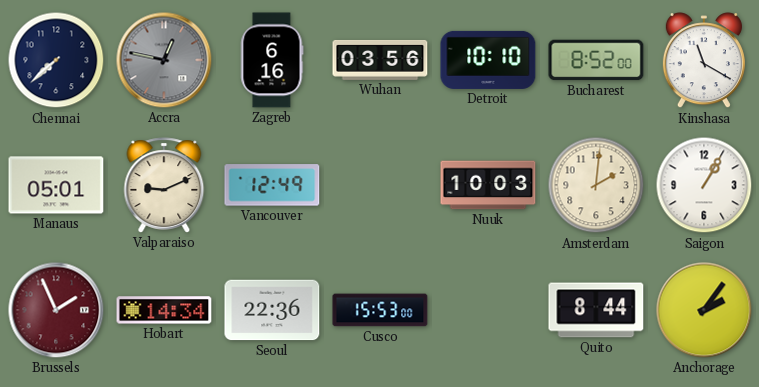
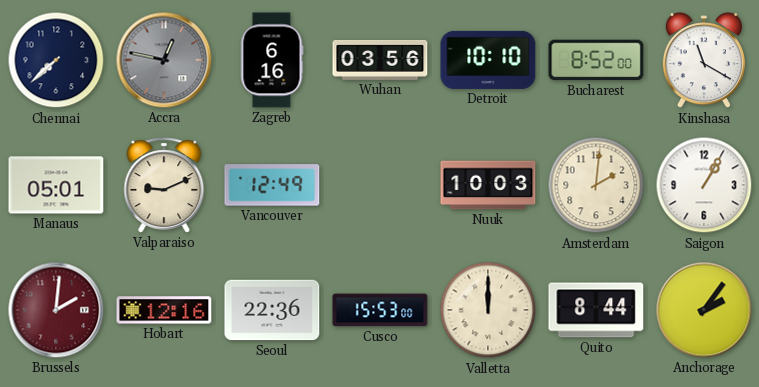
Brussels: 1:56 -> 2:01 (56, 310)
Hobart: 14:34 -> 12:16 (164, 310)
Valletta: none -> 12:00 (488, 310)
